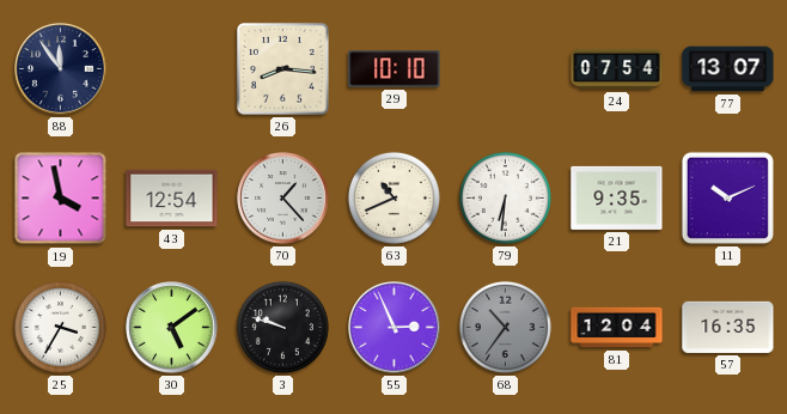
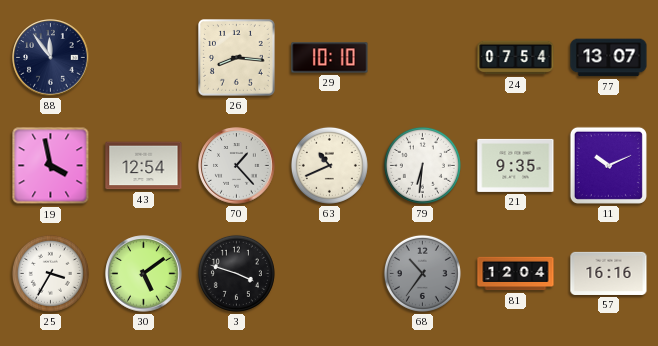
3: 9:48 -> 3:48 (236, 273)
55: 2:56 -> none (395, 328)
57: 16:35 -> 16:16 (609, 273)
